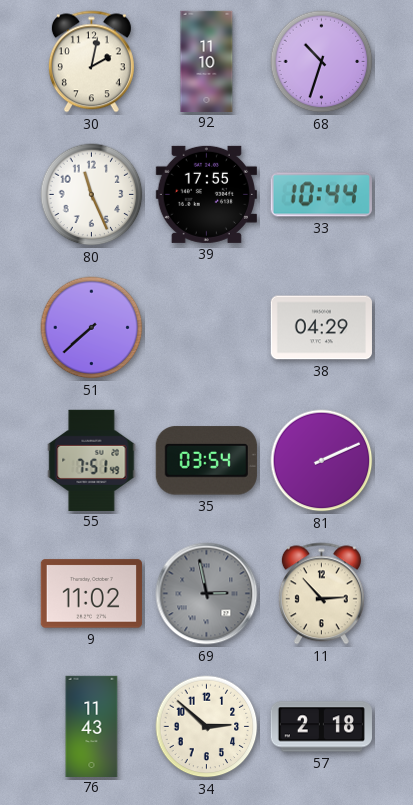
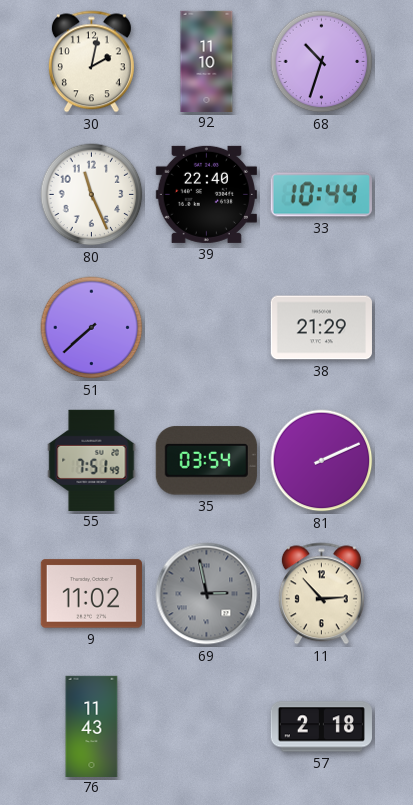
39: 17:55 -> 22:40 (206, 194)
38: 04:29 -> 21:29 (321, 328)
34: 2:52 -> none (207, 727)
